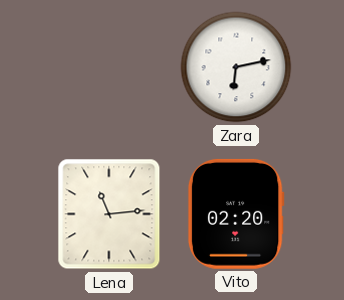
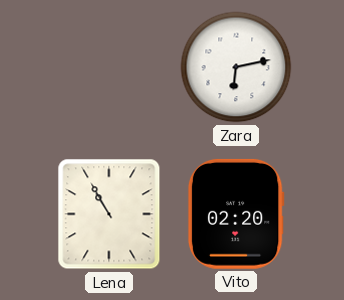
Lena: 11:14 -> 10:55 (109, 214)
